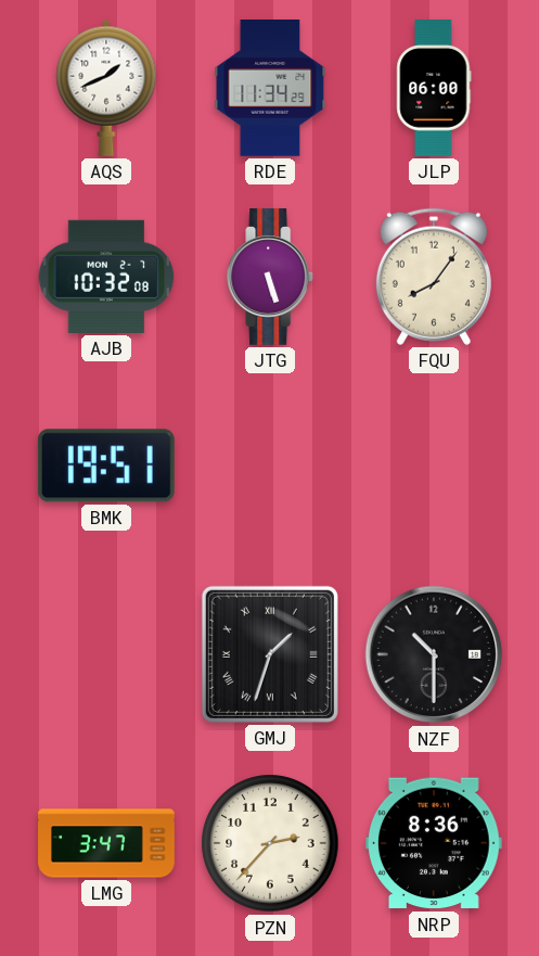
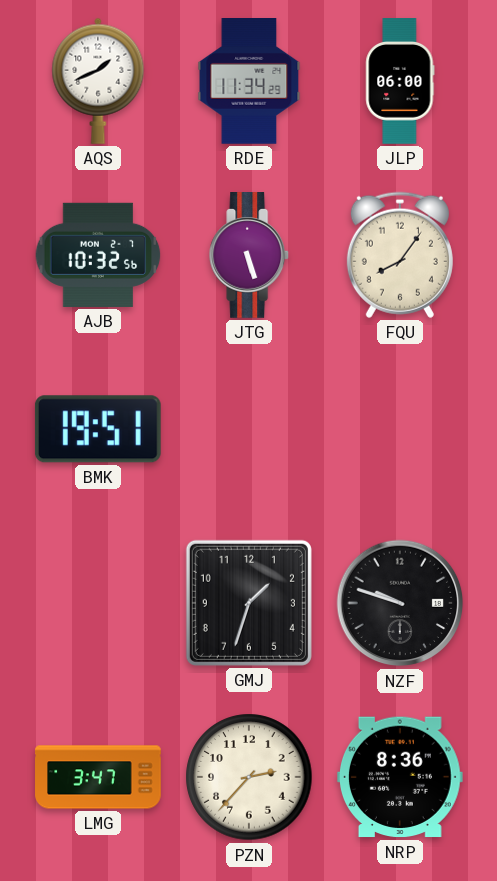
AJB: 10:32:08 -> 10:32:56 (98, 255)
GMJ numerals: Roman -> Arabic (249, 603)
NZF: 10:30 -> 9:48 (400, 603)
